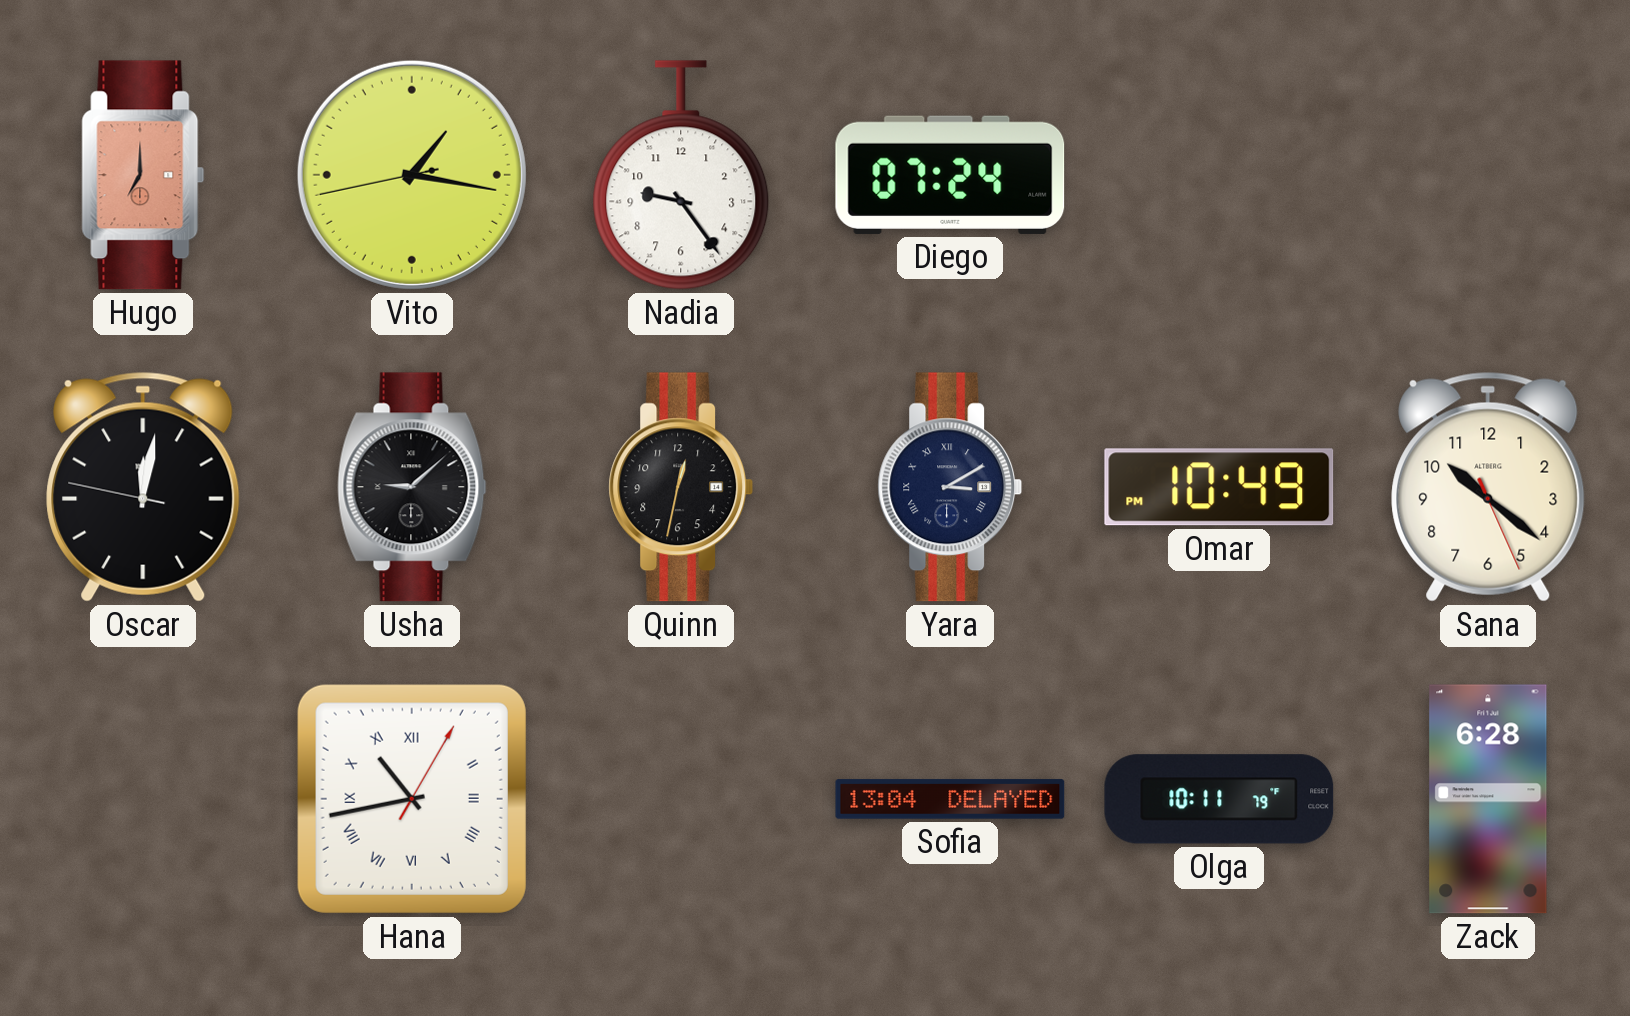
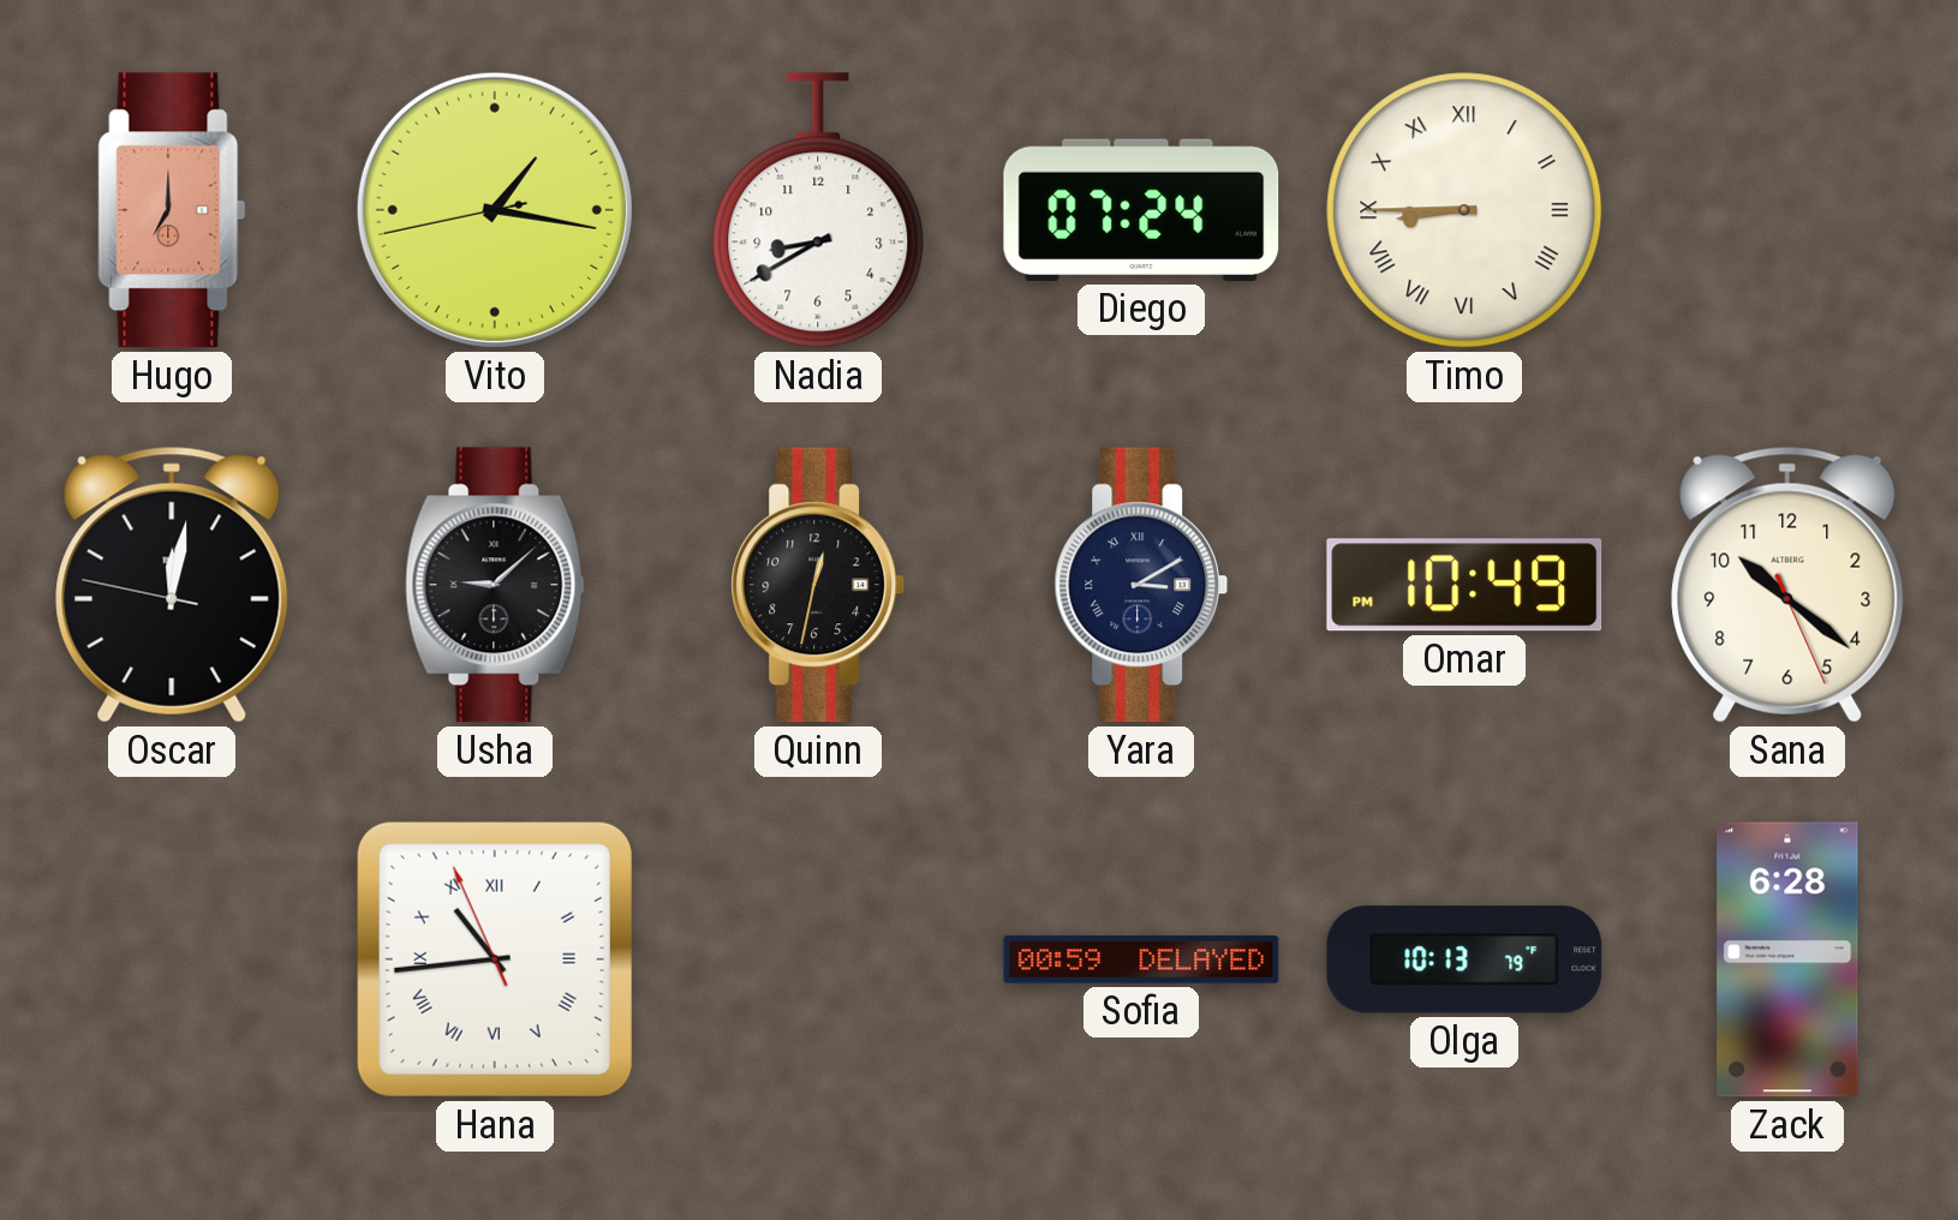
Nadia: 9:24 -> 8:40 (818, 210)
Timo: none -> 8:45 (1464, 210)
Hana: 10:43:05 -> 10:43:56 (495, 959)
Sofia: 13:04 -> 00:59 (1141, 959)
Olga: 10:11 -> 10:13 (1464, 959)
